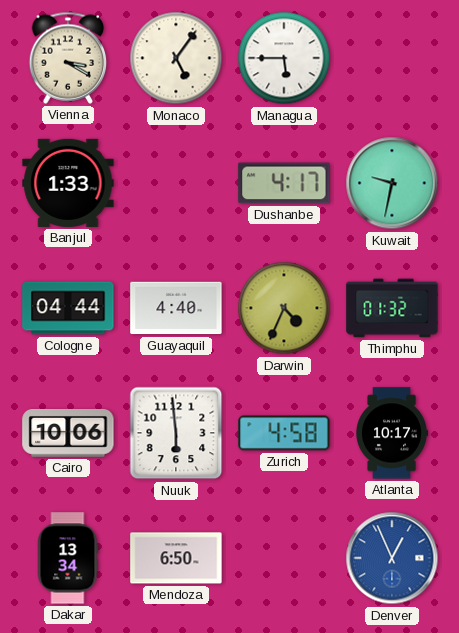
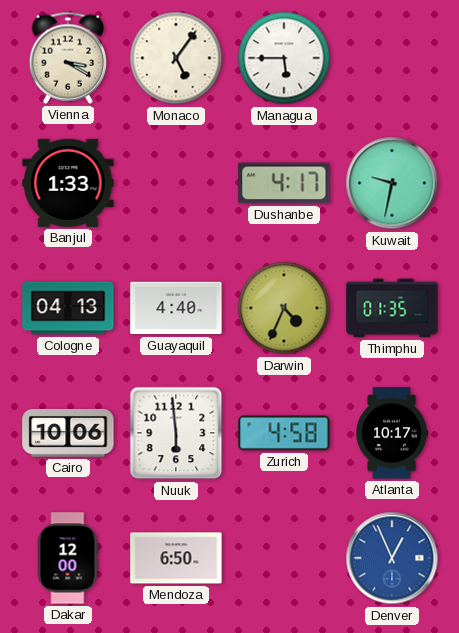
Cologne: 04:44 -> 04:13 (68, 308)
Thimphu: 01:32 -> 01:35 (392, 308)
Dakar: 13:34 -> 12:00 (68, 558)
